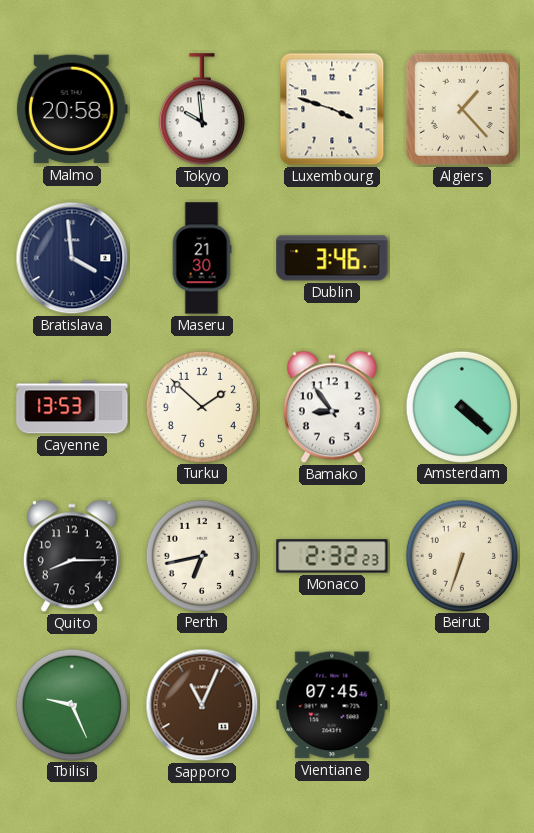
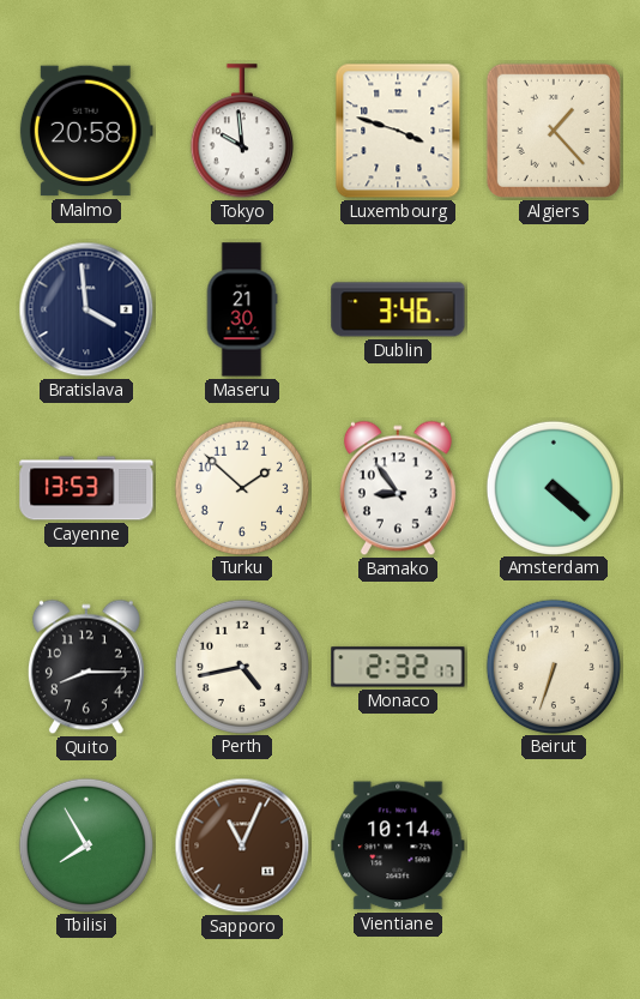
Perth: 6:43 -> 4:43 (241, 666)
Monaco: 2:32:23 -> 2:32:17 (398, 667)
Tbilisi: 9:26 -> 7:55 (85, 844)
Vientiane: 07:45 -> 10:14 (398, 845)
